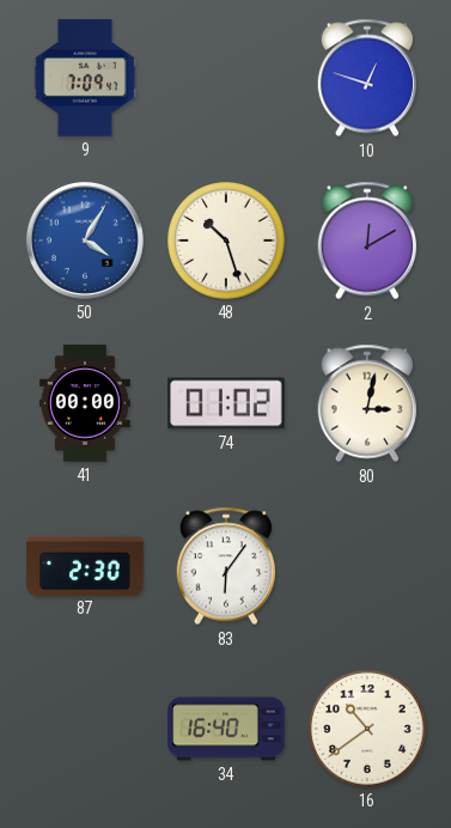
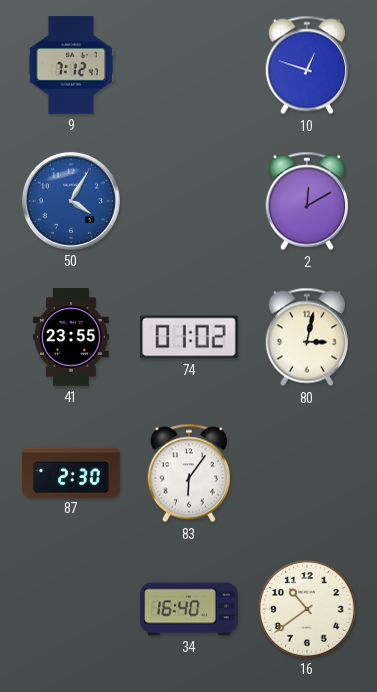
9: 7:09 -> 7:12 (71, 65)
48: 10:27 -> none (226, 241)
41: 00:00 -> 23:55 (71, 337)
